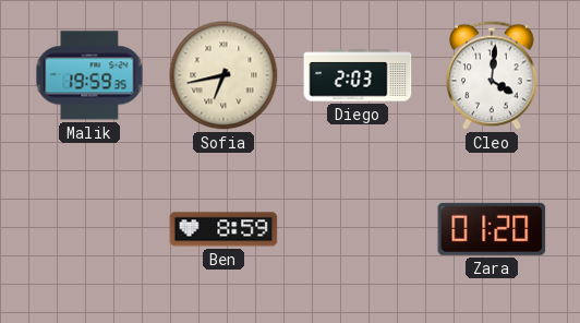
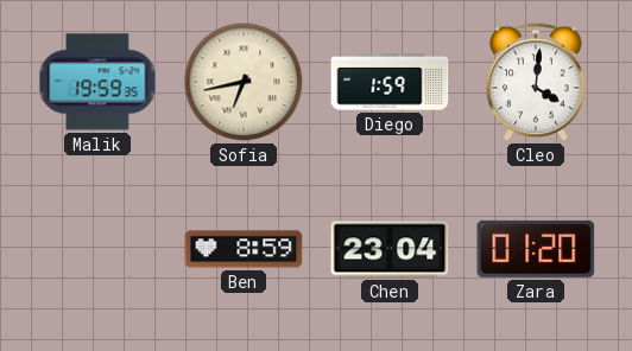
Diego: 2:03 -> 1:59 (390, 82)
Chen: none -> 23:04 (390, 249)
